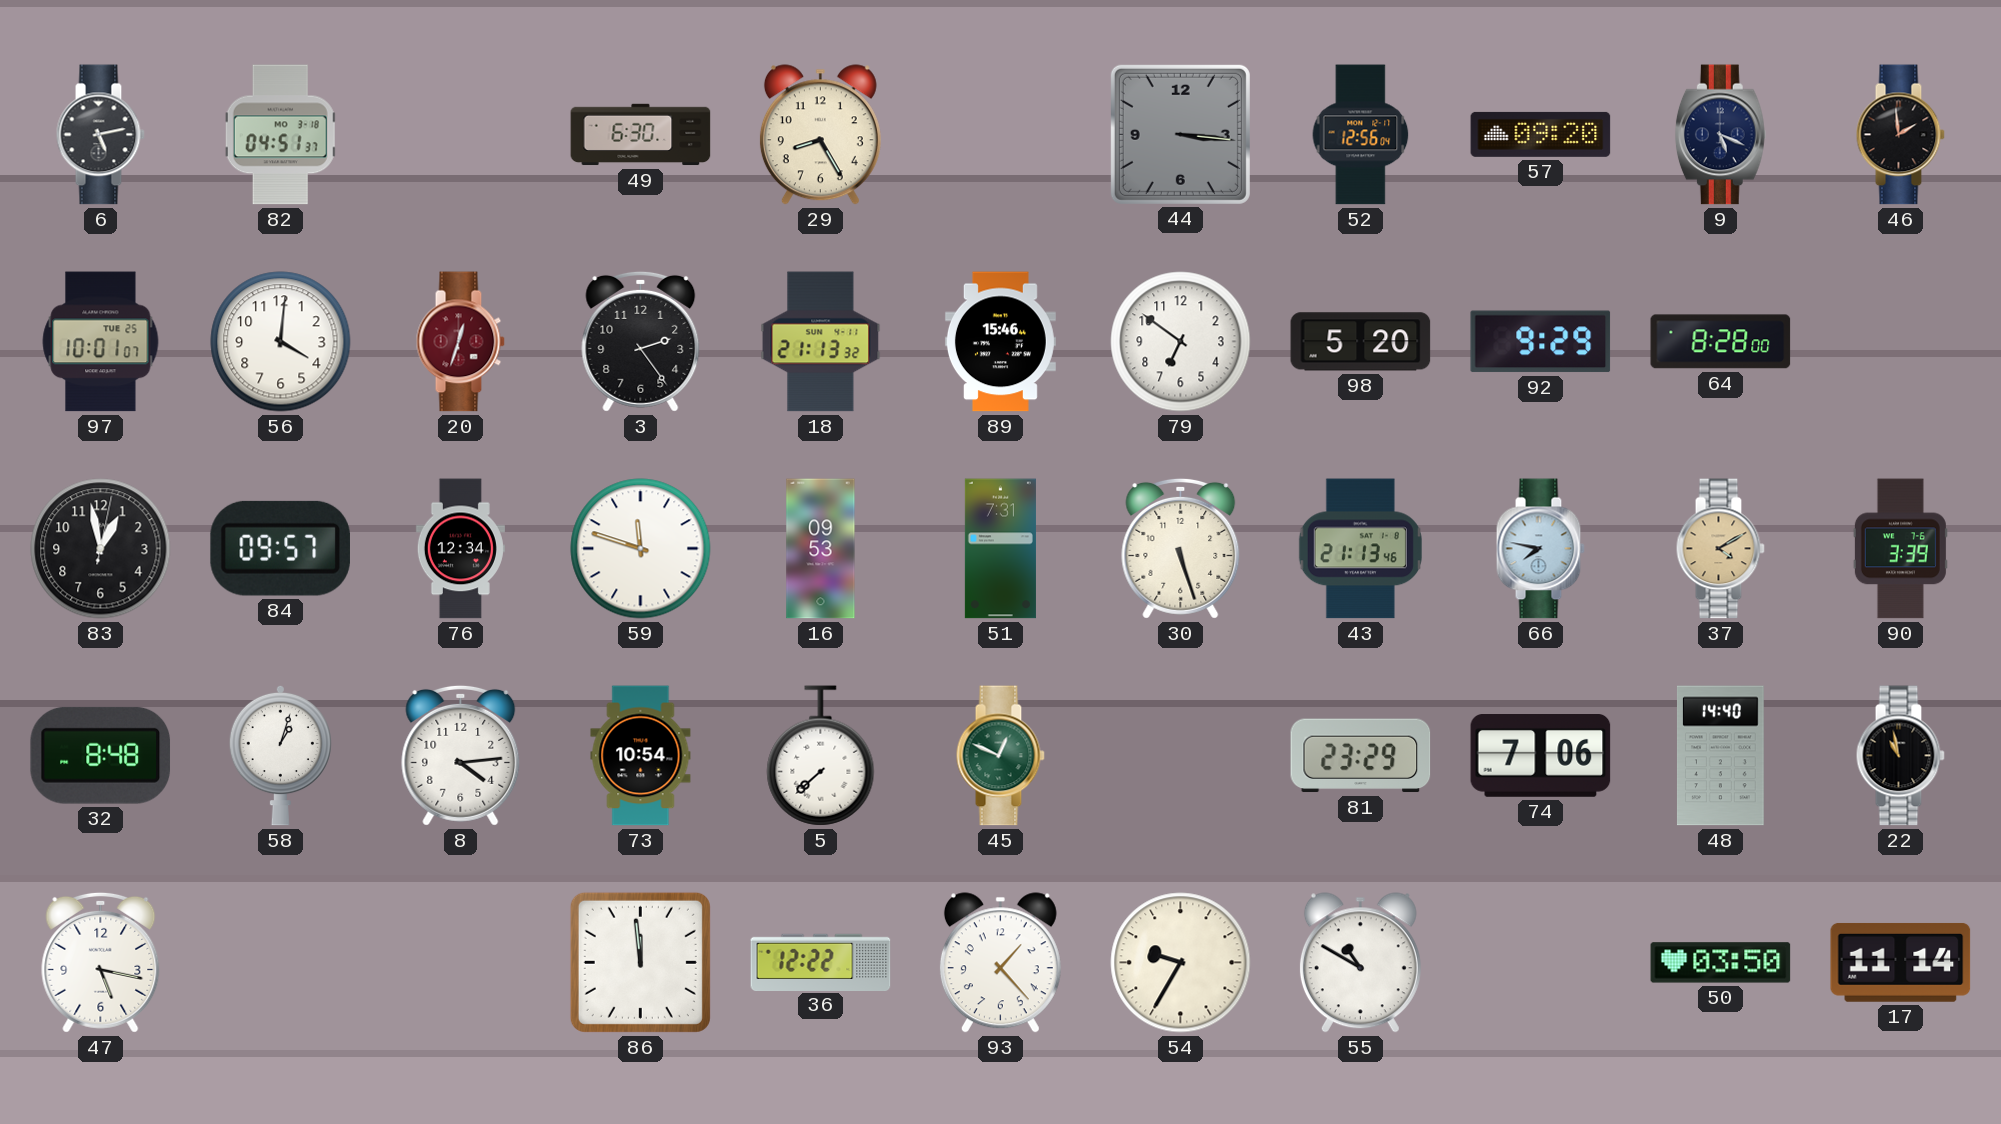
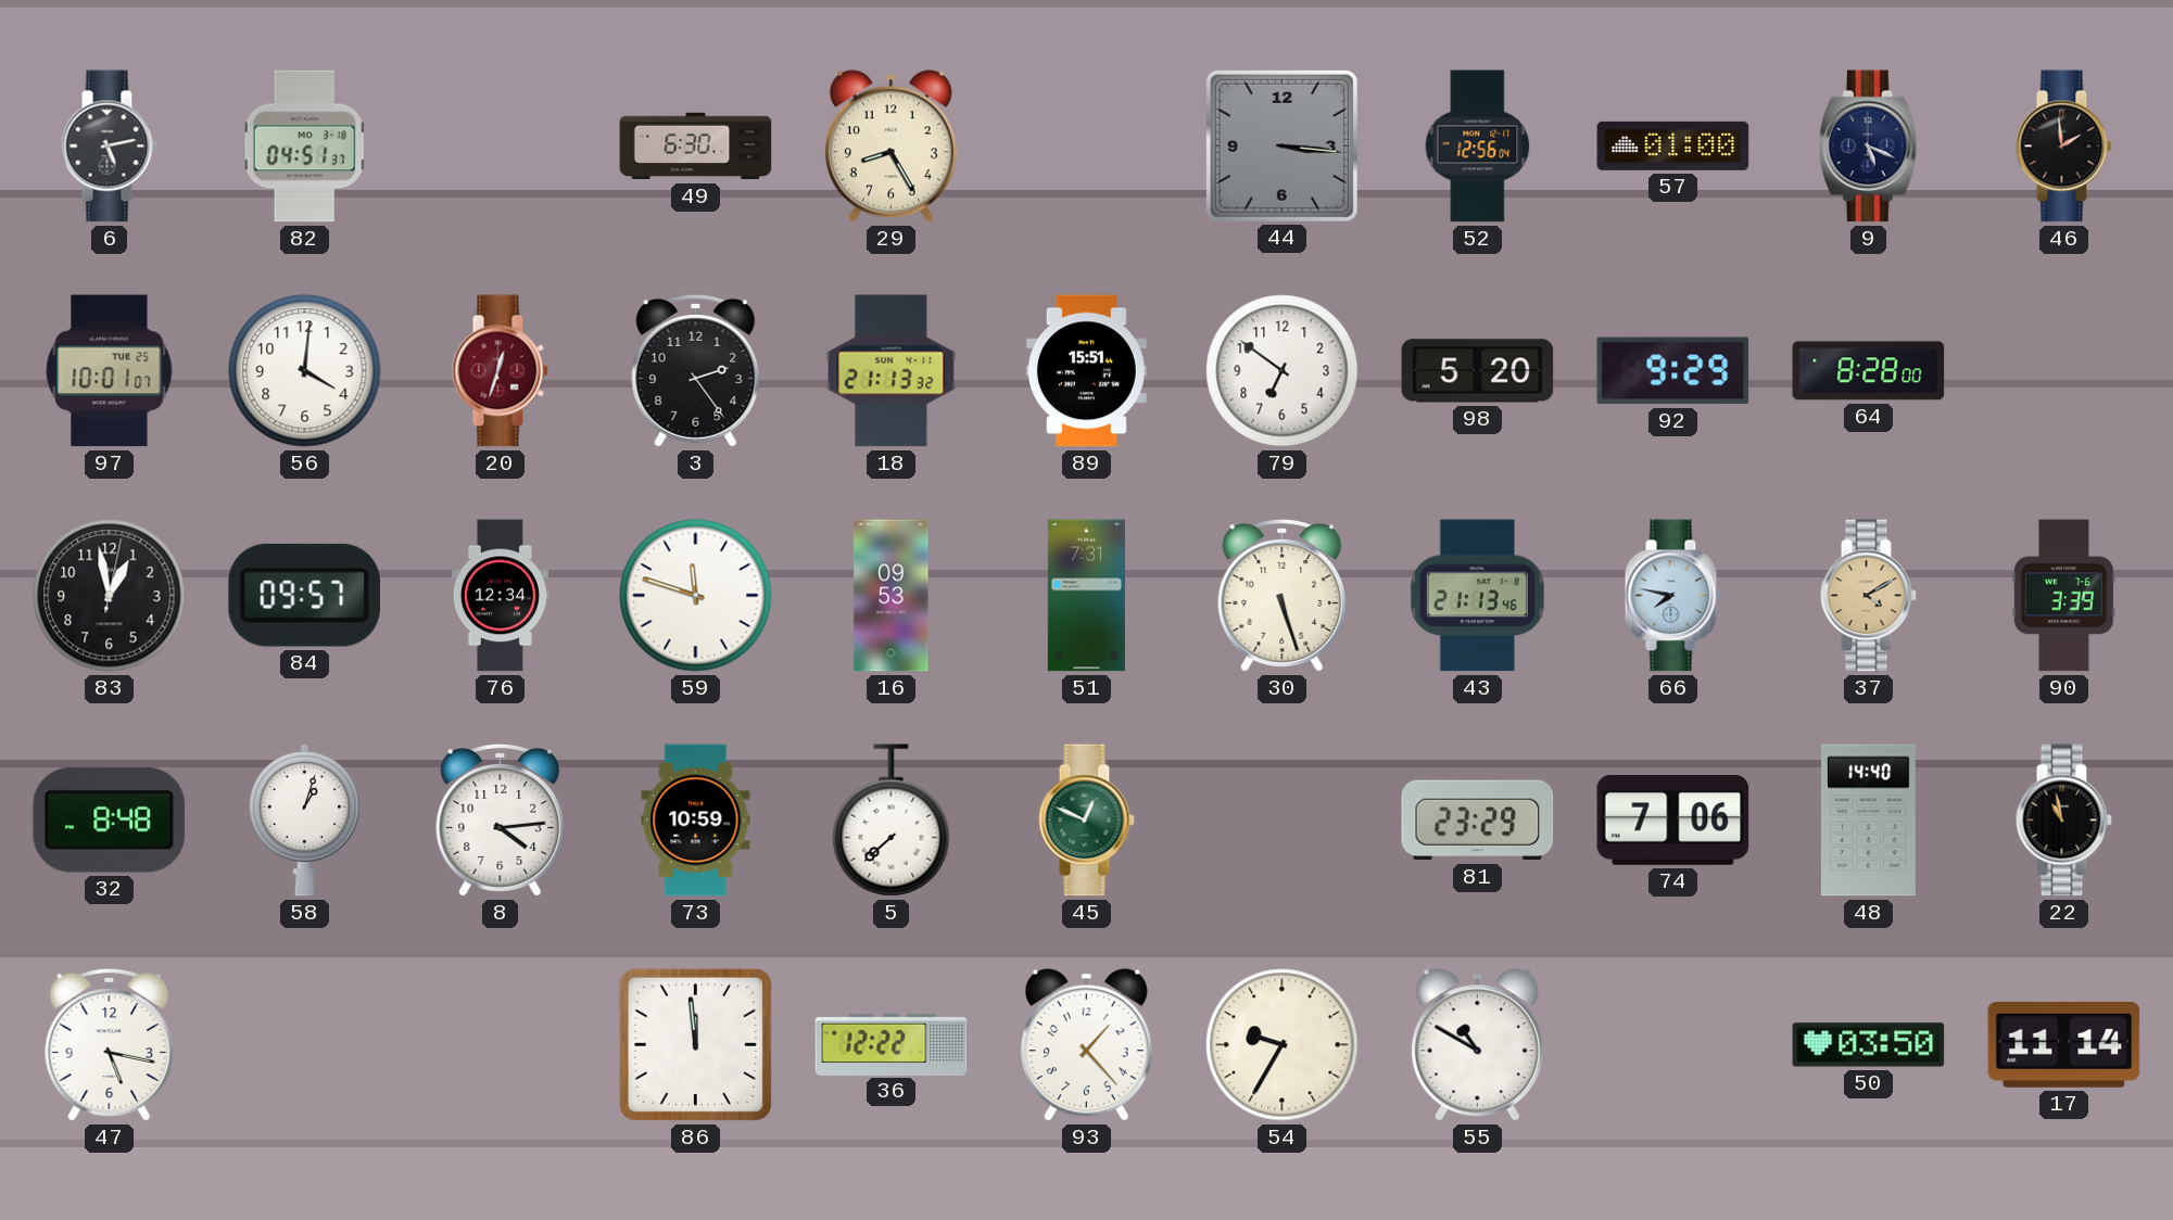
57: 09:20 -> 01:00 (1673, 145)
89: 15:46 -> 15:51 (1086, 371)
73: 10:54 -> 10:59 (696, 821)
